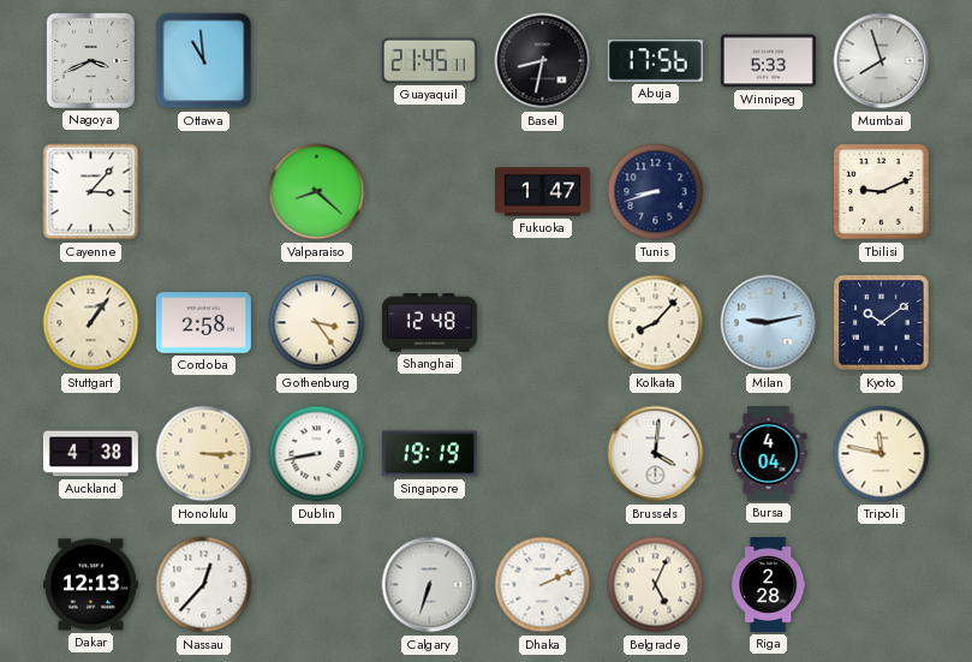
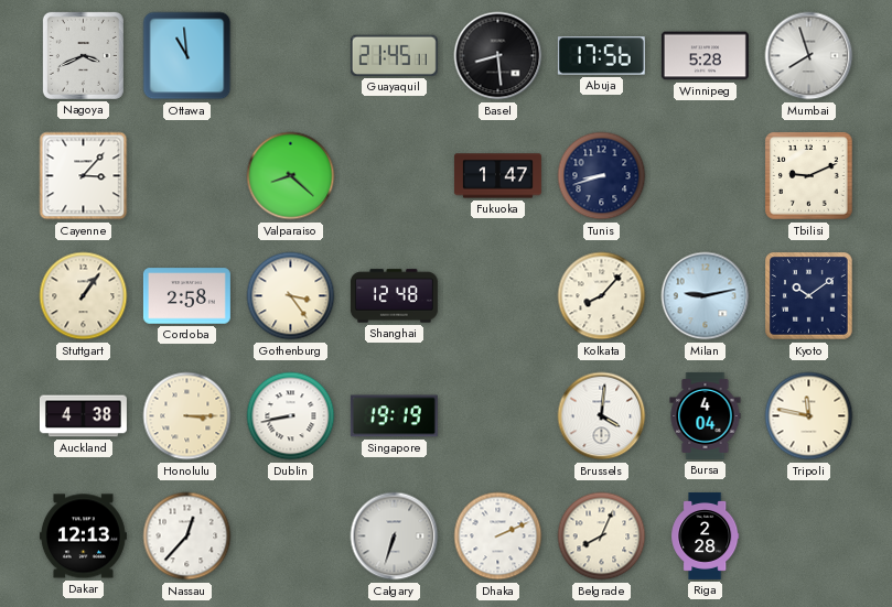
Basel: 8:32 -> 8:29 (498, 56)
Winnipeg: 5:33 -> 5:28 (705, 56)
Belgrade: 5:04 -> 8:04 (602, 536)
